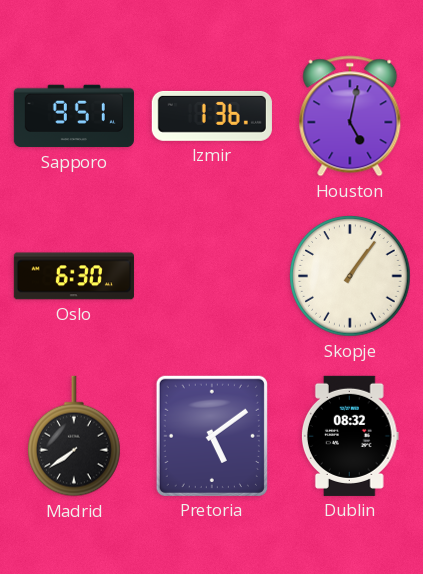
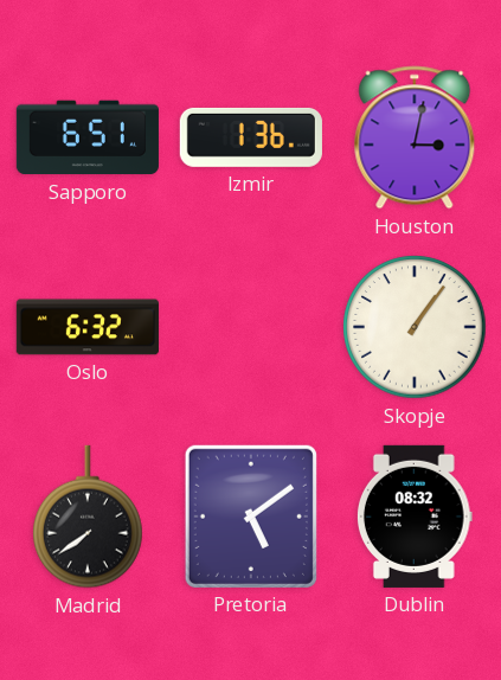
Sapporo: 9:51 -> 6:51 (88, 137)
Houston: 5:02 -> 3:02 (415, 137)
Oslo: 6:30 -> 6:32 (88, 327)
